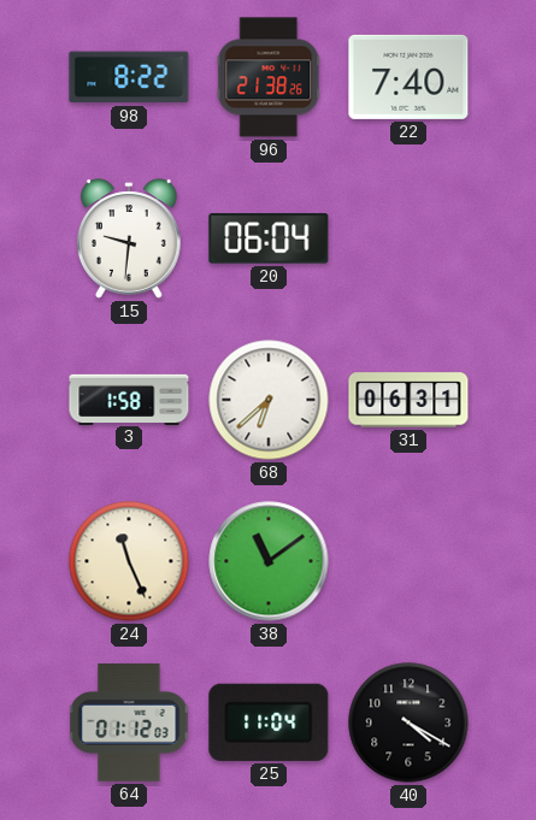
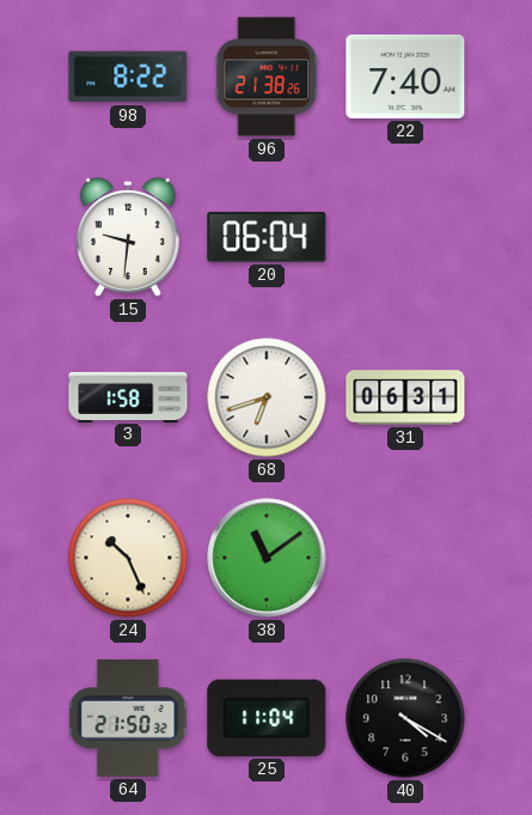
68: 6:38 -> 6:42 (267, 397)
24: 11:26 -> 10:26 (128, 558)
64: 01:12 -> 21:50 (128, 718)
